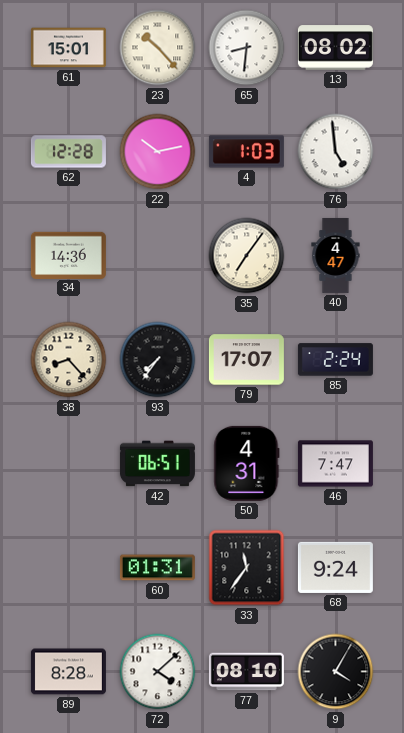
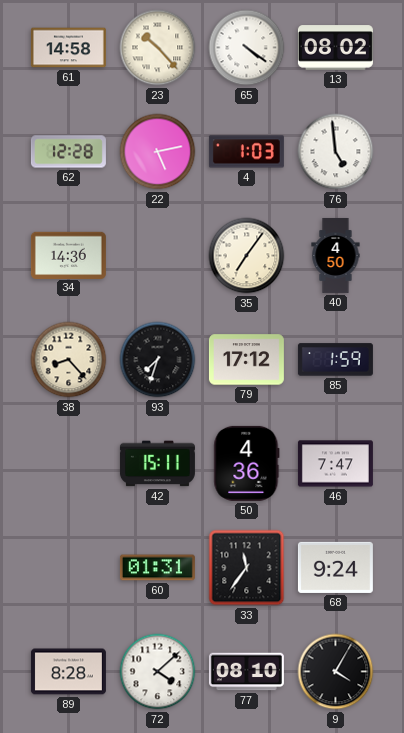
61: 15:01 -> 14:58 (68, 48)
65: 8:31 -> 4:21 (247, 48)
22: 10:13 -> 5:13 (158, 152)
40: 4:47 -> 4:50 (336, 255)
93: 7:36 -> 7:33 (158, 360)
79: 17:07 -> 17:12 (246, 360)
85: 2:24 -> 1:59 (335, 360)
42: 06:51 -> 15:11 (157, 464)
50: 4:31 -> 4:36 (247, 463)
